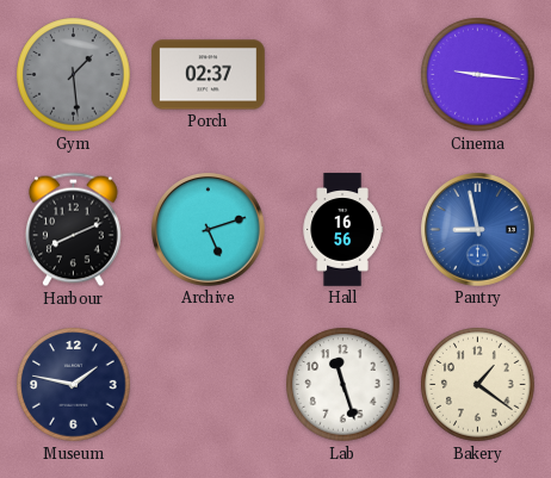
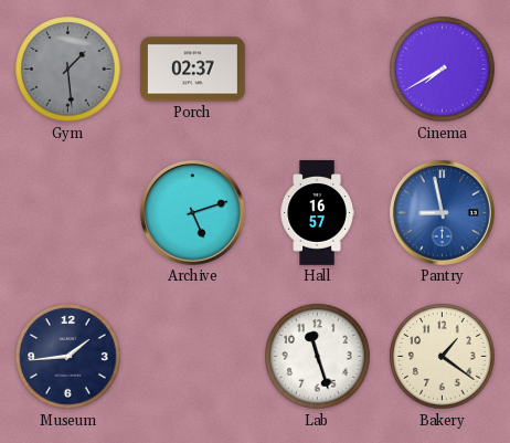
Cinema: 9:16 -> 7:40 (443, 70)
Harbour: 8:11 -> none (74, 230)
Hall: 16:56 -> 16:57 (317, 213)
Museum: 1:47 -> 1:44 (68, 357)
